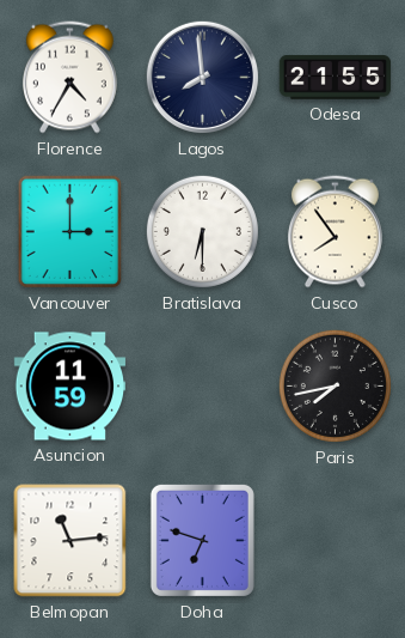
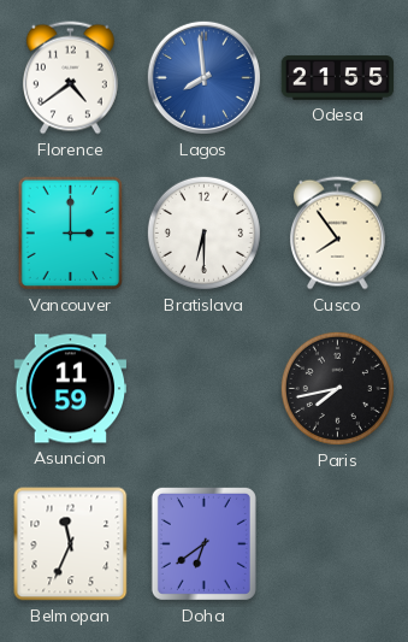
Florence: 4:35 -> 4:39 (70, 78)
Lagos dial: navy -> blue (203, 77)
Belmopan: 11:14 -> 11:34 (71, 544)
Doha: 6:48 -> 6:39 (203, 543)
